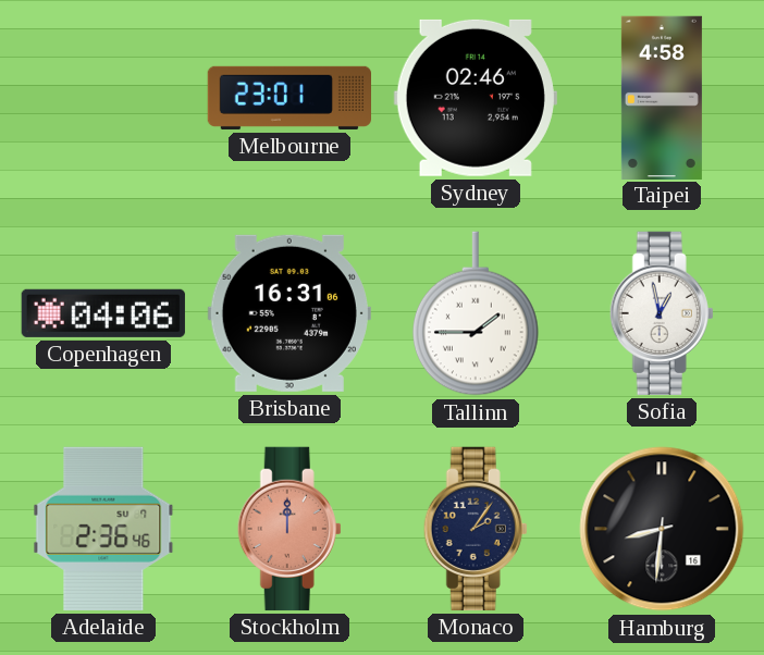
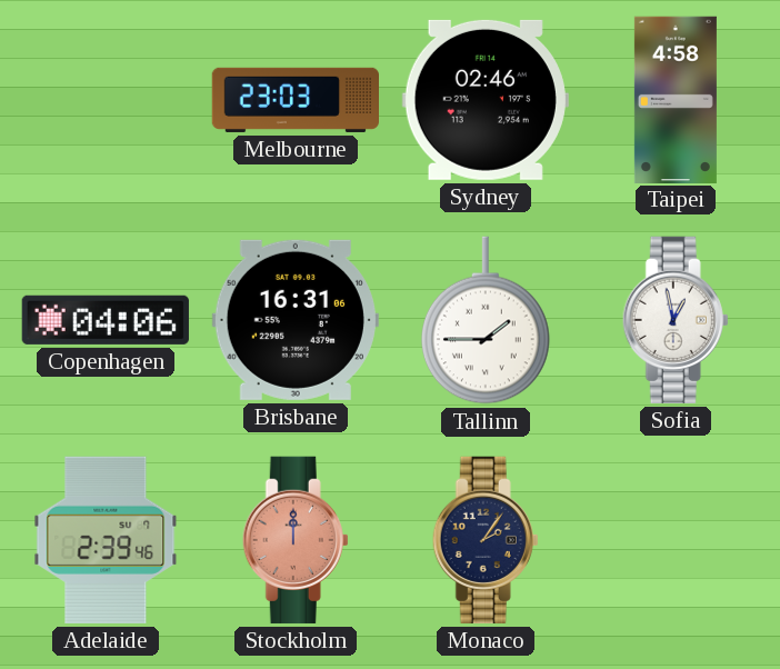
Melbourne: 23:01 -> 23:03 (294, 100)
Adelaide: 2:36 -> 2:39 (106, 540)
Hamburg: 8:31 -> none (662, 529)
